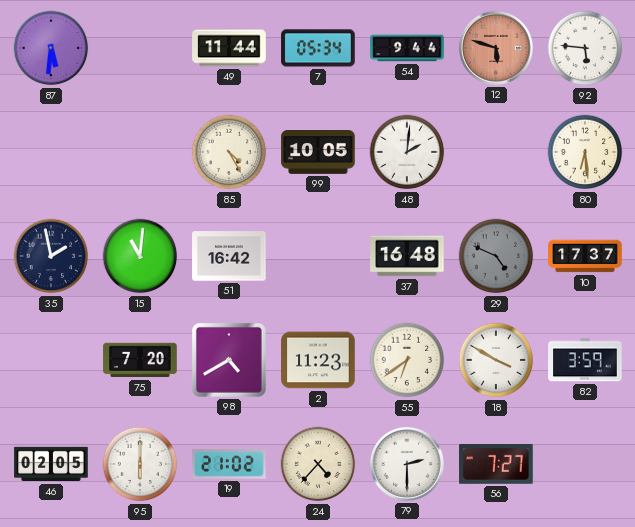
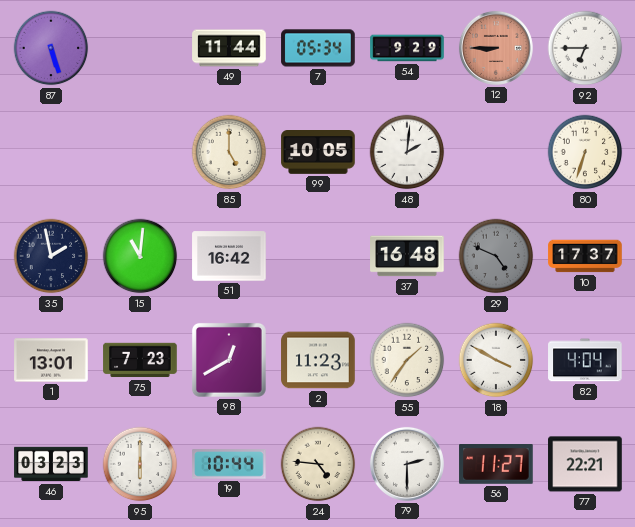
87: 5:31 -> 5:27 (51, 48)
54: 9:44 -> 9:29 (407, 48)
12: 5:48 -> 8:45 (496, 48)
92: 5:46 -> 6:45 (585, 48)
85: 4:25 -> 5:00 (229, 152)
80: 6:29 -> 6:33 (585, 152)
1: none -> 13:01 (51, 360)
75: 7:20 -> 7:23 (140, 360)
98: 4:40 -> 12:40 (229, 360)
55: 6:39 -> 1:36 (407, 360)
82: 3:59 -> 4:04 (585, 360)
46: 02:05 -> 03:23 (51, 464)
19: 21:02 -> 10:44 (229, 464)
24: 4:37 -> 4:46 (318, 464)
56: 7:27 -> 11:27 (496, 465)
77: none -> 22:21 (585, 464)
